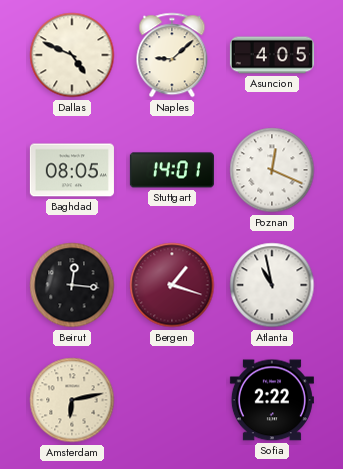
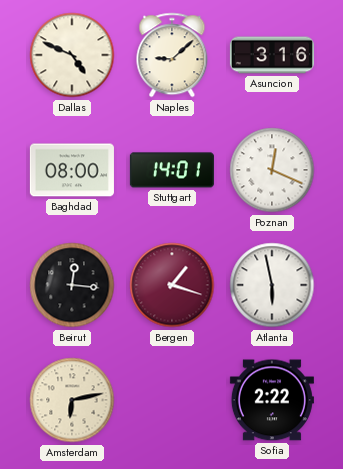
Asuncion: 4:05 -> 3:16 (272, 55)
Baghdad: 08:05 -> 08:00 (72, 170)
Atlanta: 10:58 -> 5:58 (272, 285)
